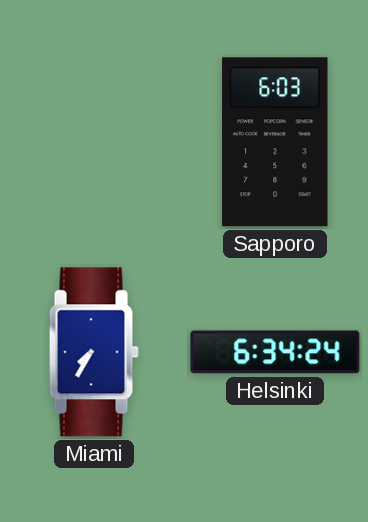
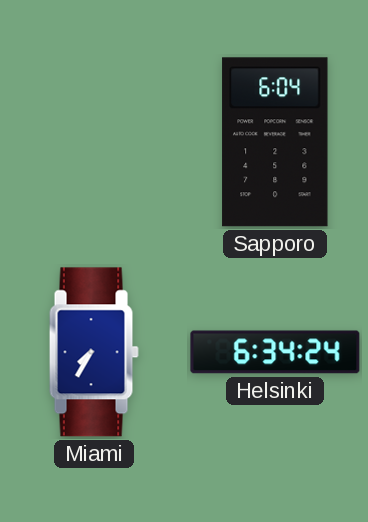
Sapporo: 6:03 -> 6:04 (275, 142)
